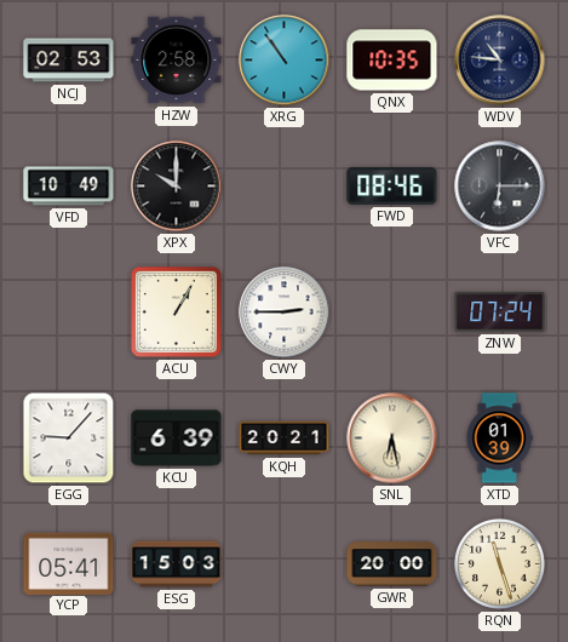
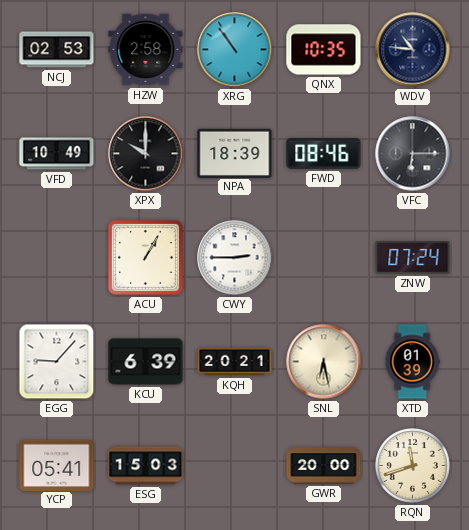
NPA: none -> 18:39 (235, 153)
RQN: 11:27 -> 11:42 (413, 466)
